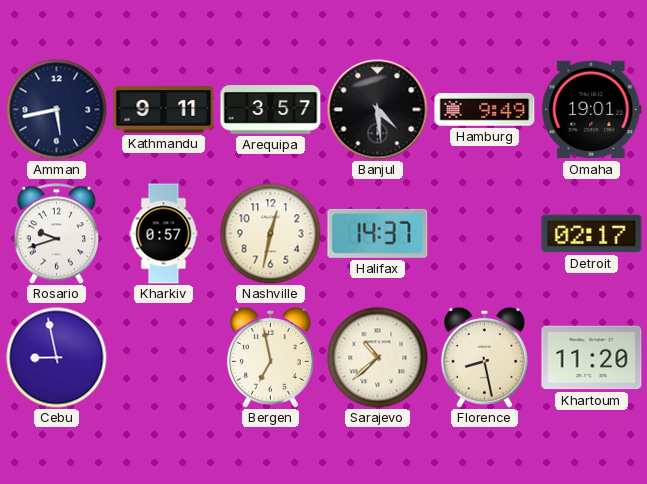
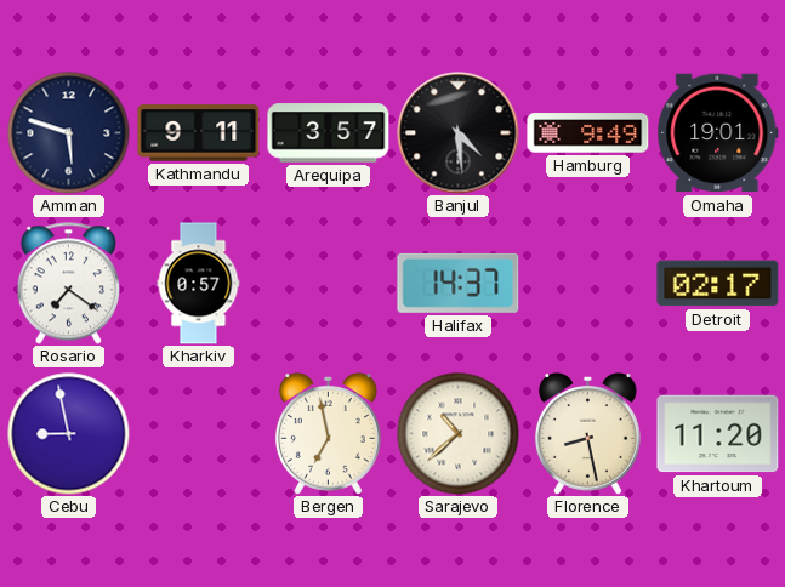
Amman: 5:43 -> 5:48 (69, 133)
Rosario: 9:42 -> 7:21 (68, 284)
Nashville: 12:32 -> none (271, 234)
